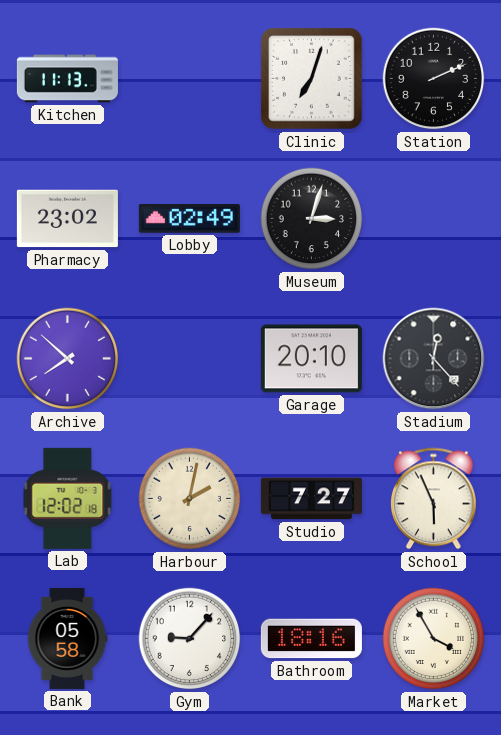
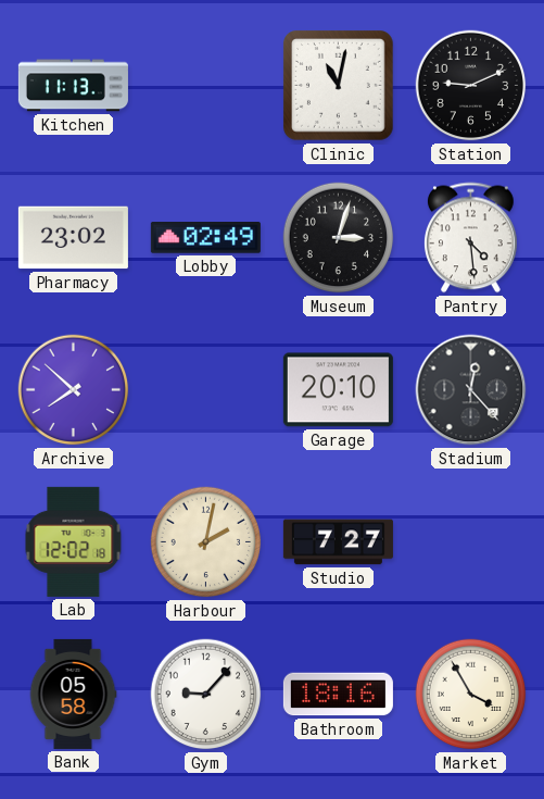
Clinic: 7:03 -> 11:02 (339, 86)
Station: 2:11 -> 9:11 (471, 86)
Pantry: none -> 4:29 (471, 238)
School: 5:56 -> none (434, 499)
